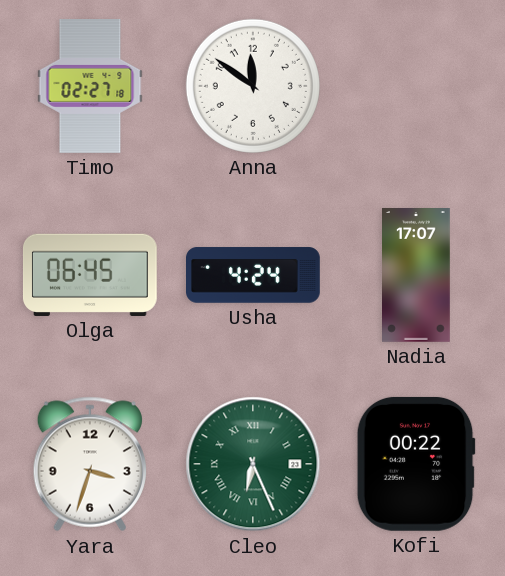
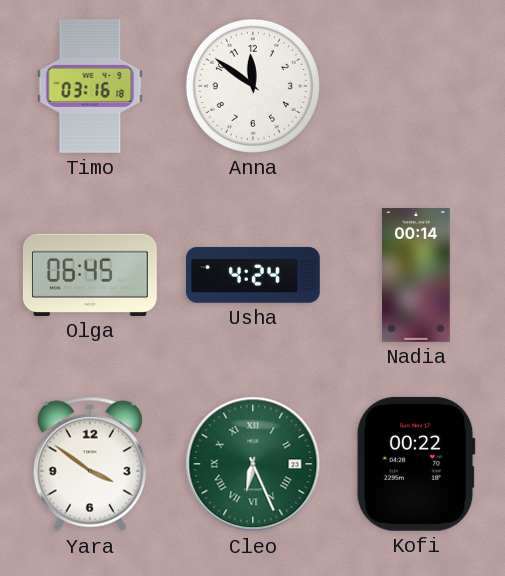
Timo: 02:27 -> 03:16 (90, 87)
Nadia: 17:07 -> 00:14 (417, 276)
Yara: 3:33 -> 3:51 (90, 464)
